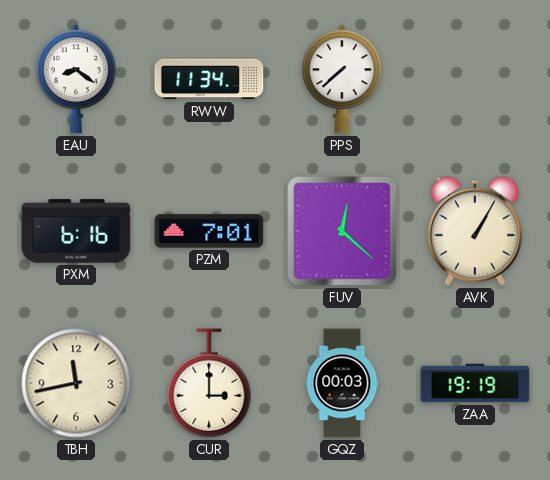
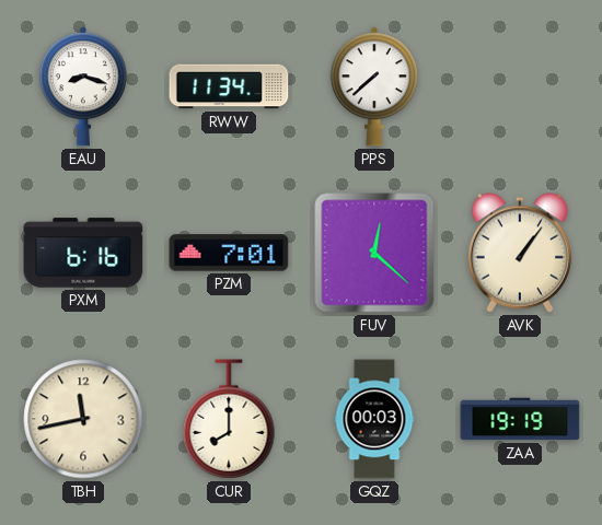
EAU: 8:21 -> 8:18 (83, 86)
AVK: 1:05 -> 1:06 (520, 253)
CUR: 3:00 -> 8:00 (229, 419)
